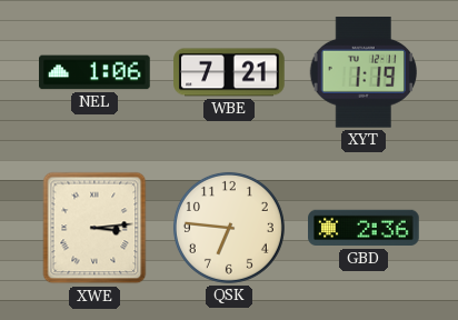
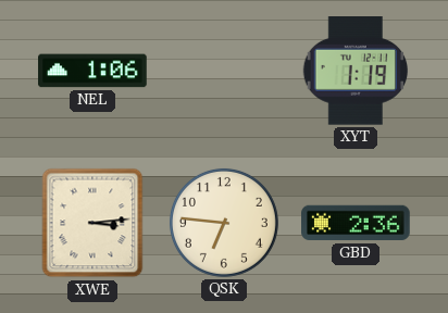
WBE: 7:21 -> none (229, 72)
